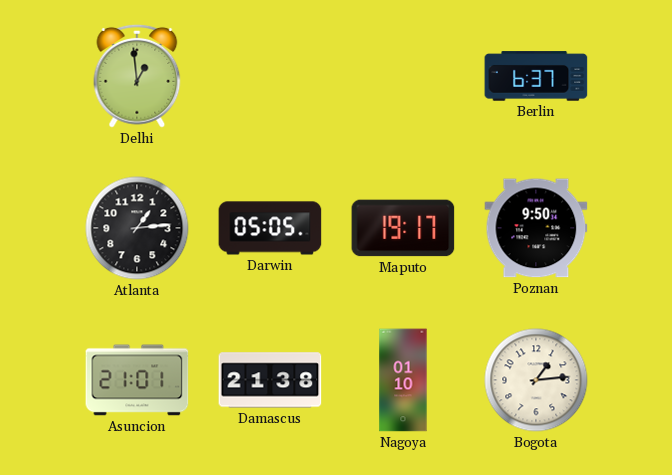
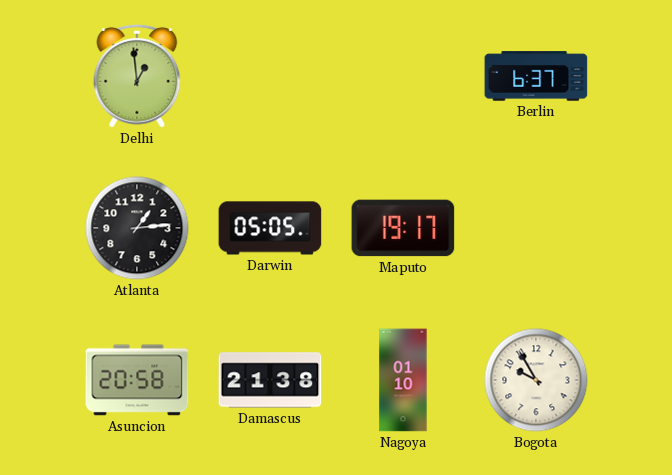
Poznan: 9:50 -> none (536, 228)
Asuncion: 21:01 -> 20:58 (137, 380)
Bogota: 1:14 -> 9:55 (536, 380)
